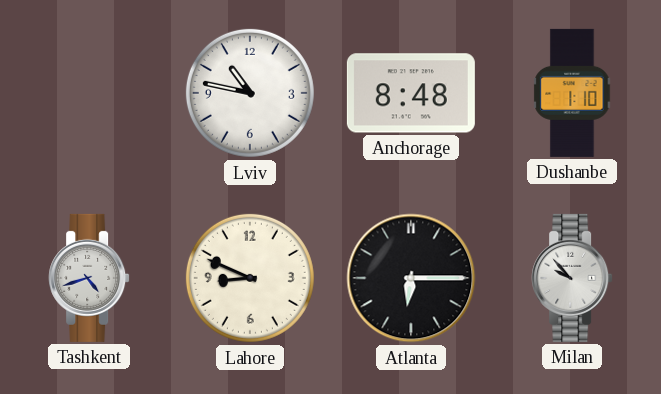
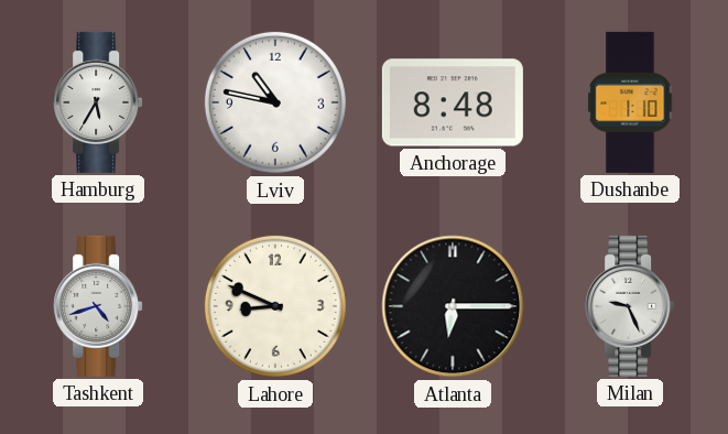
Hamburg: none -> 5:35 (98, 102)
Milan: 9:53 -> 9:26 (630, 306)
